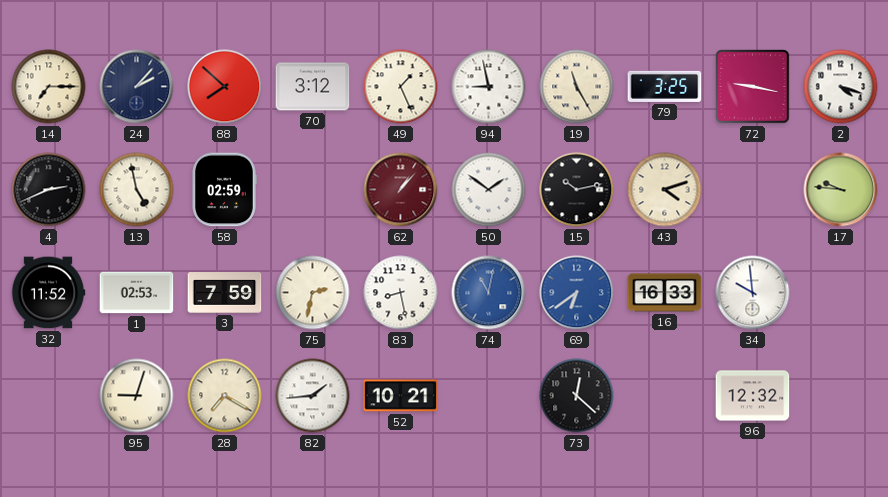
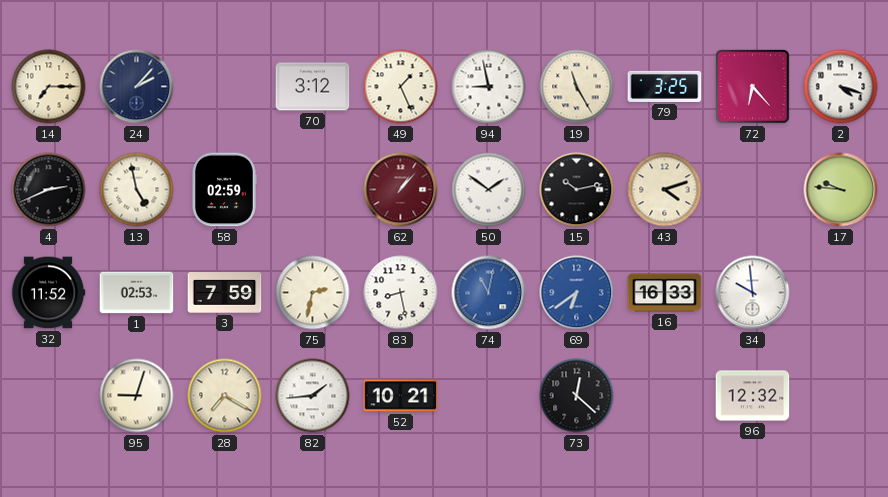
88: 7:52 -> none (225, 87)
72: 9:17 -> 6:23 (753, 87)
